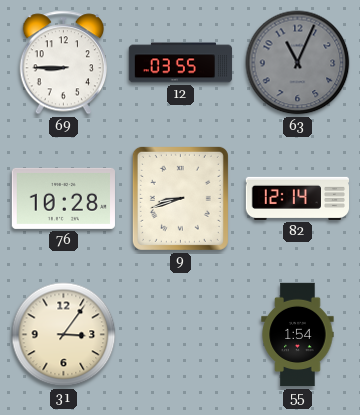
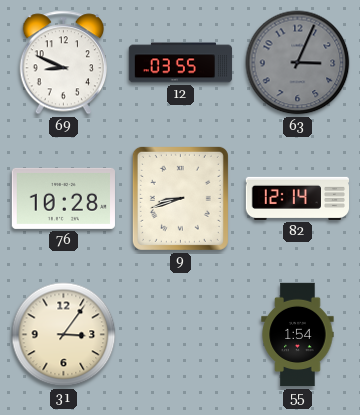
69: 8:45 -> 8:49 (64, 63)
63: 11:04 -> 3:04 (298, 63)
